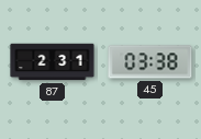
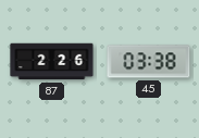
87: 2:31 -> 2:26 (52, 62)
